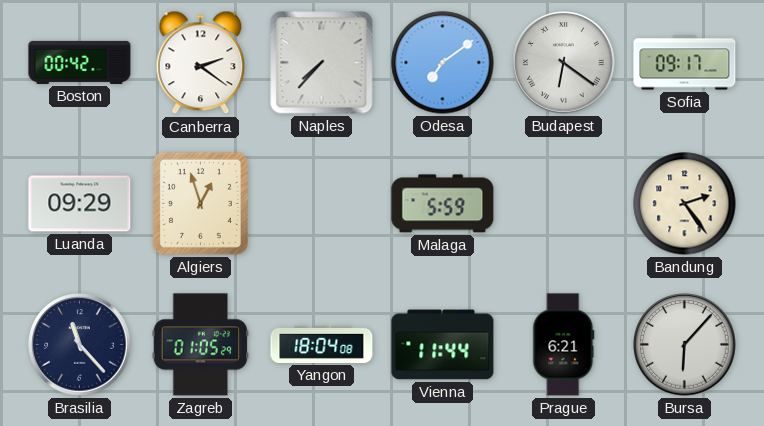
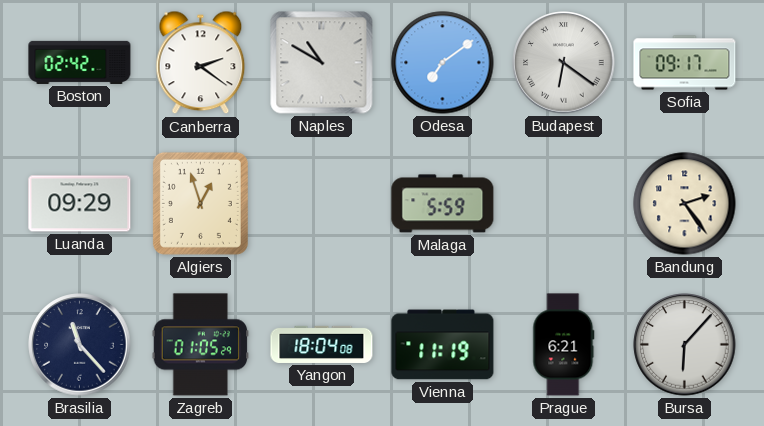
Boston: 00:42 -> 02:42 (80, 62)
Naples: 7:37 -> 10:50 (322, 63)
Vienna: 11:44 -> 11:19 (443, 345)
